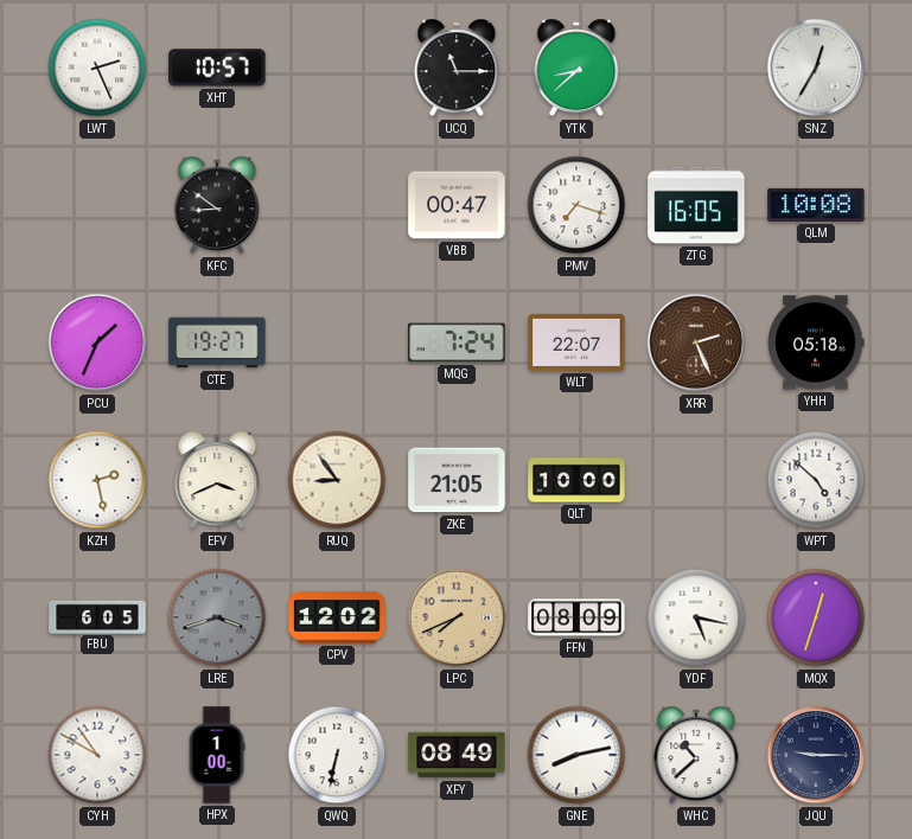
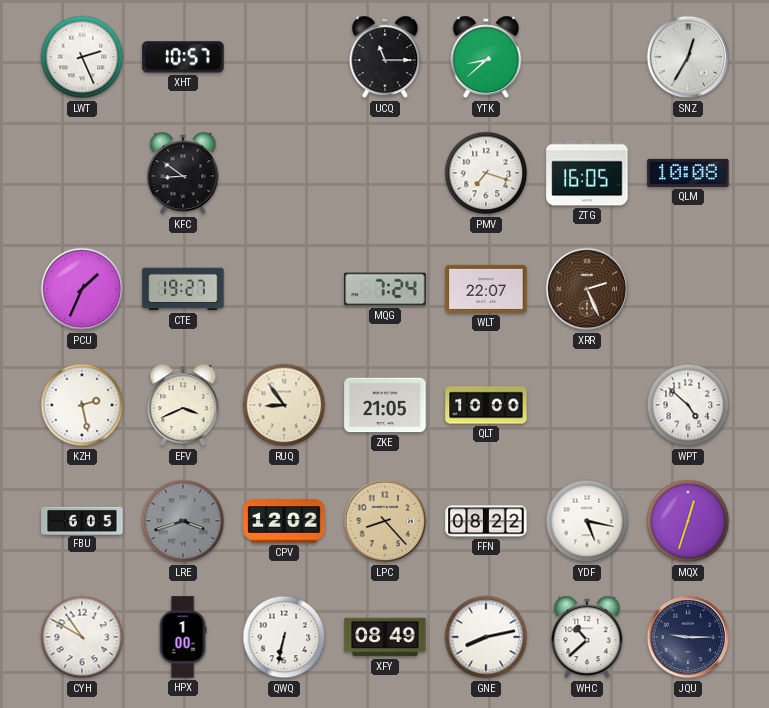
VBB: 00:47 -> none (457, 205)
YHH: 05:18 -> none (816, 342)
LPC: 7:41 -> 8:23 (385, 521)
FFN: 08:09 -> 08:22 (486, 521)
